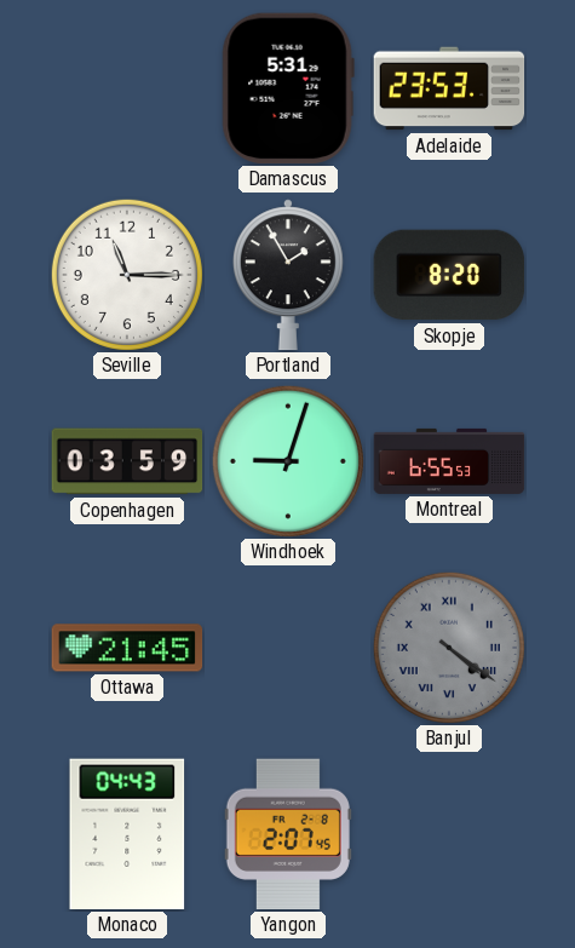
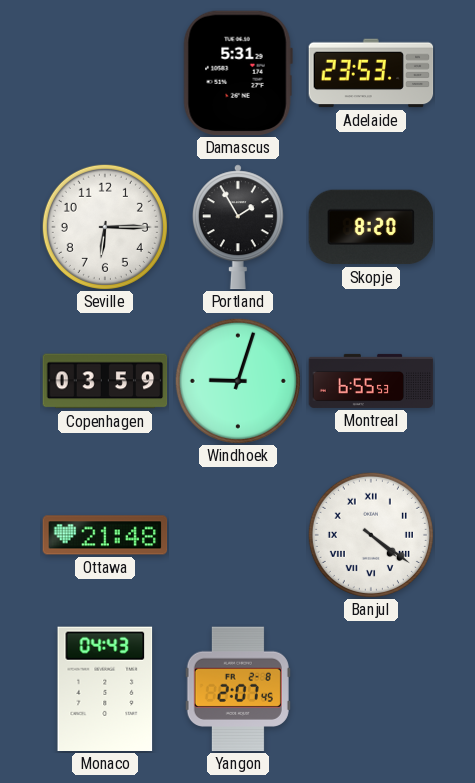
Seville: 11:15 -> 6:15 (105, 227)
Ottawa: 21:45 -> 21:48 (105, 535)
Banjul dial: grey -> white (371, 535)
